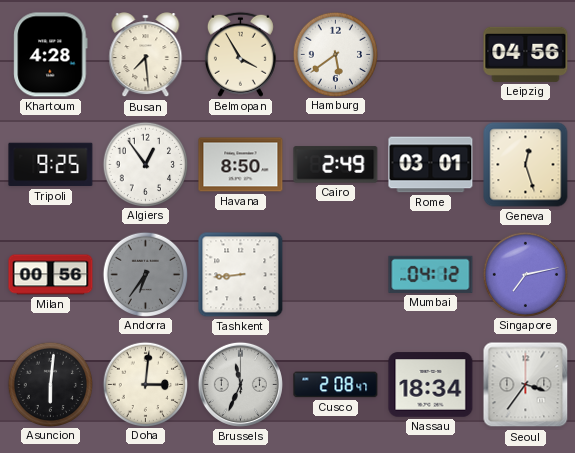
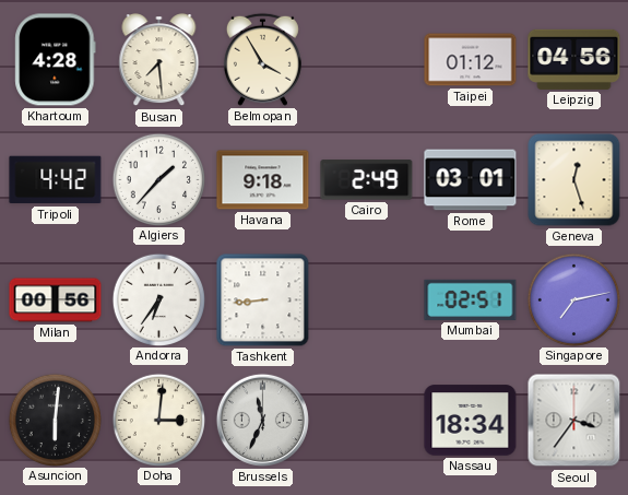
Hamburg: 5:39 -> none (335, 54)
Taipei: none -> 01:12 (471, 60)
Tripoli: 9:25 -> 4:42 (56, 180)
Algiers: 12:54 -> 1:37 (158, 179)
Havana: 8:50 -> 9:18 (263, 180)
Andorra dial: grey -> white (158, 299)
Mumbai: 04:12 -> 02:51 (471, 299)
Cusco: 2:08 -> none (336, 385)
